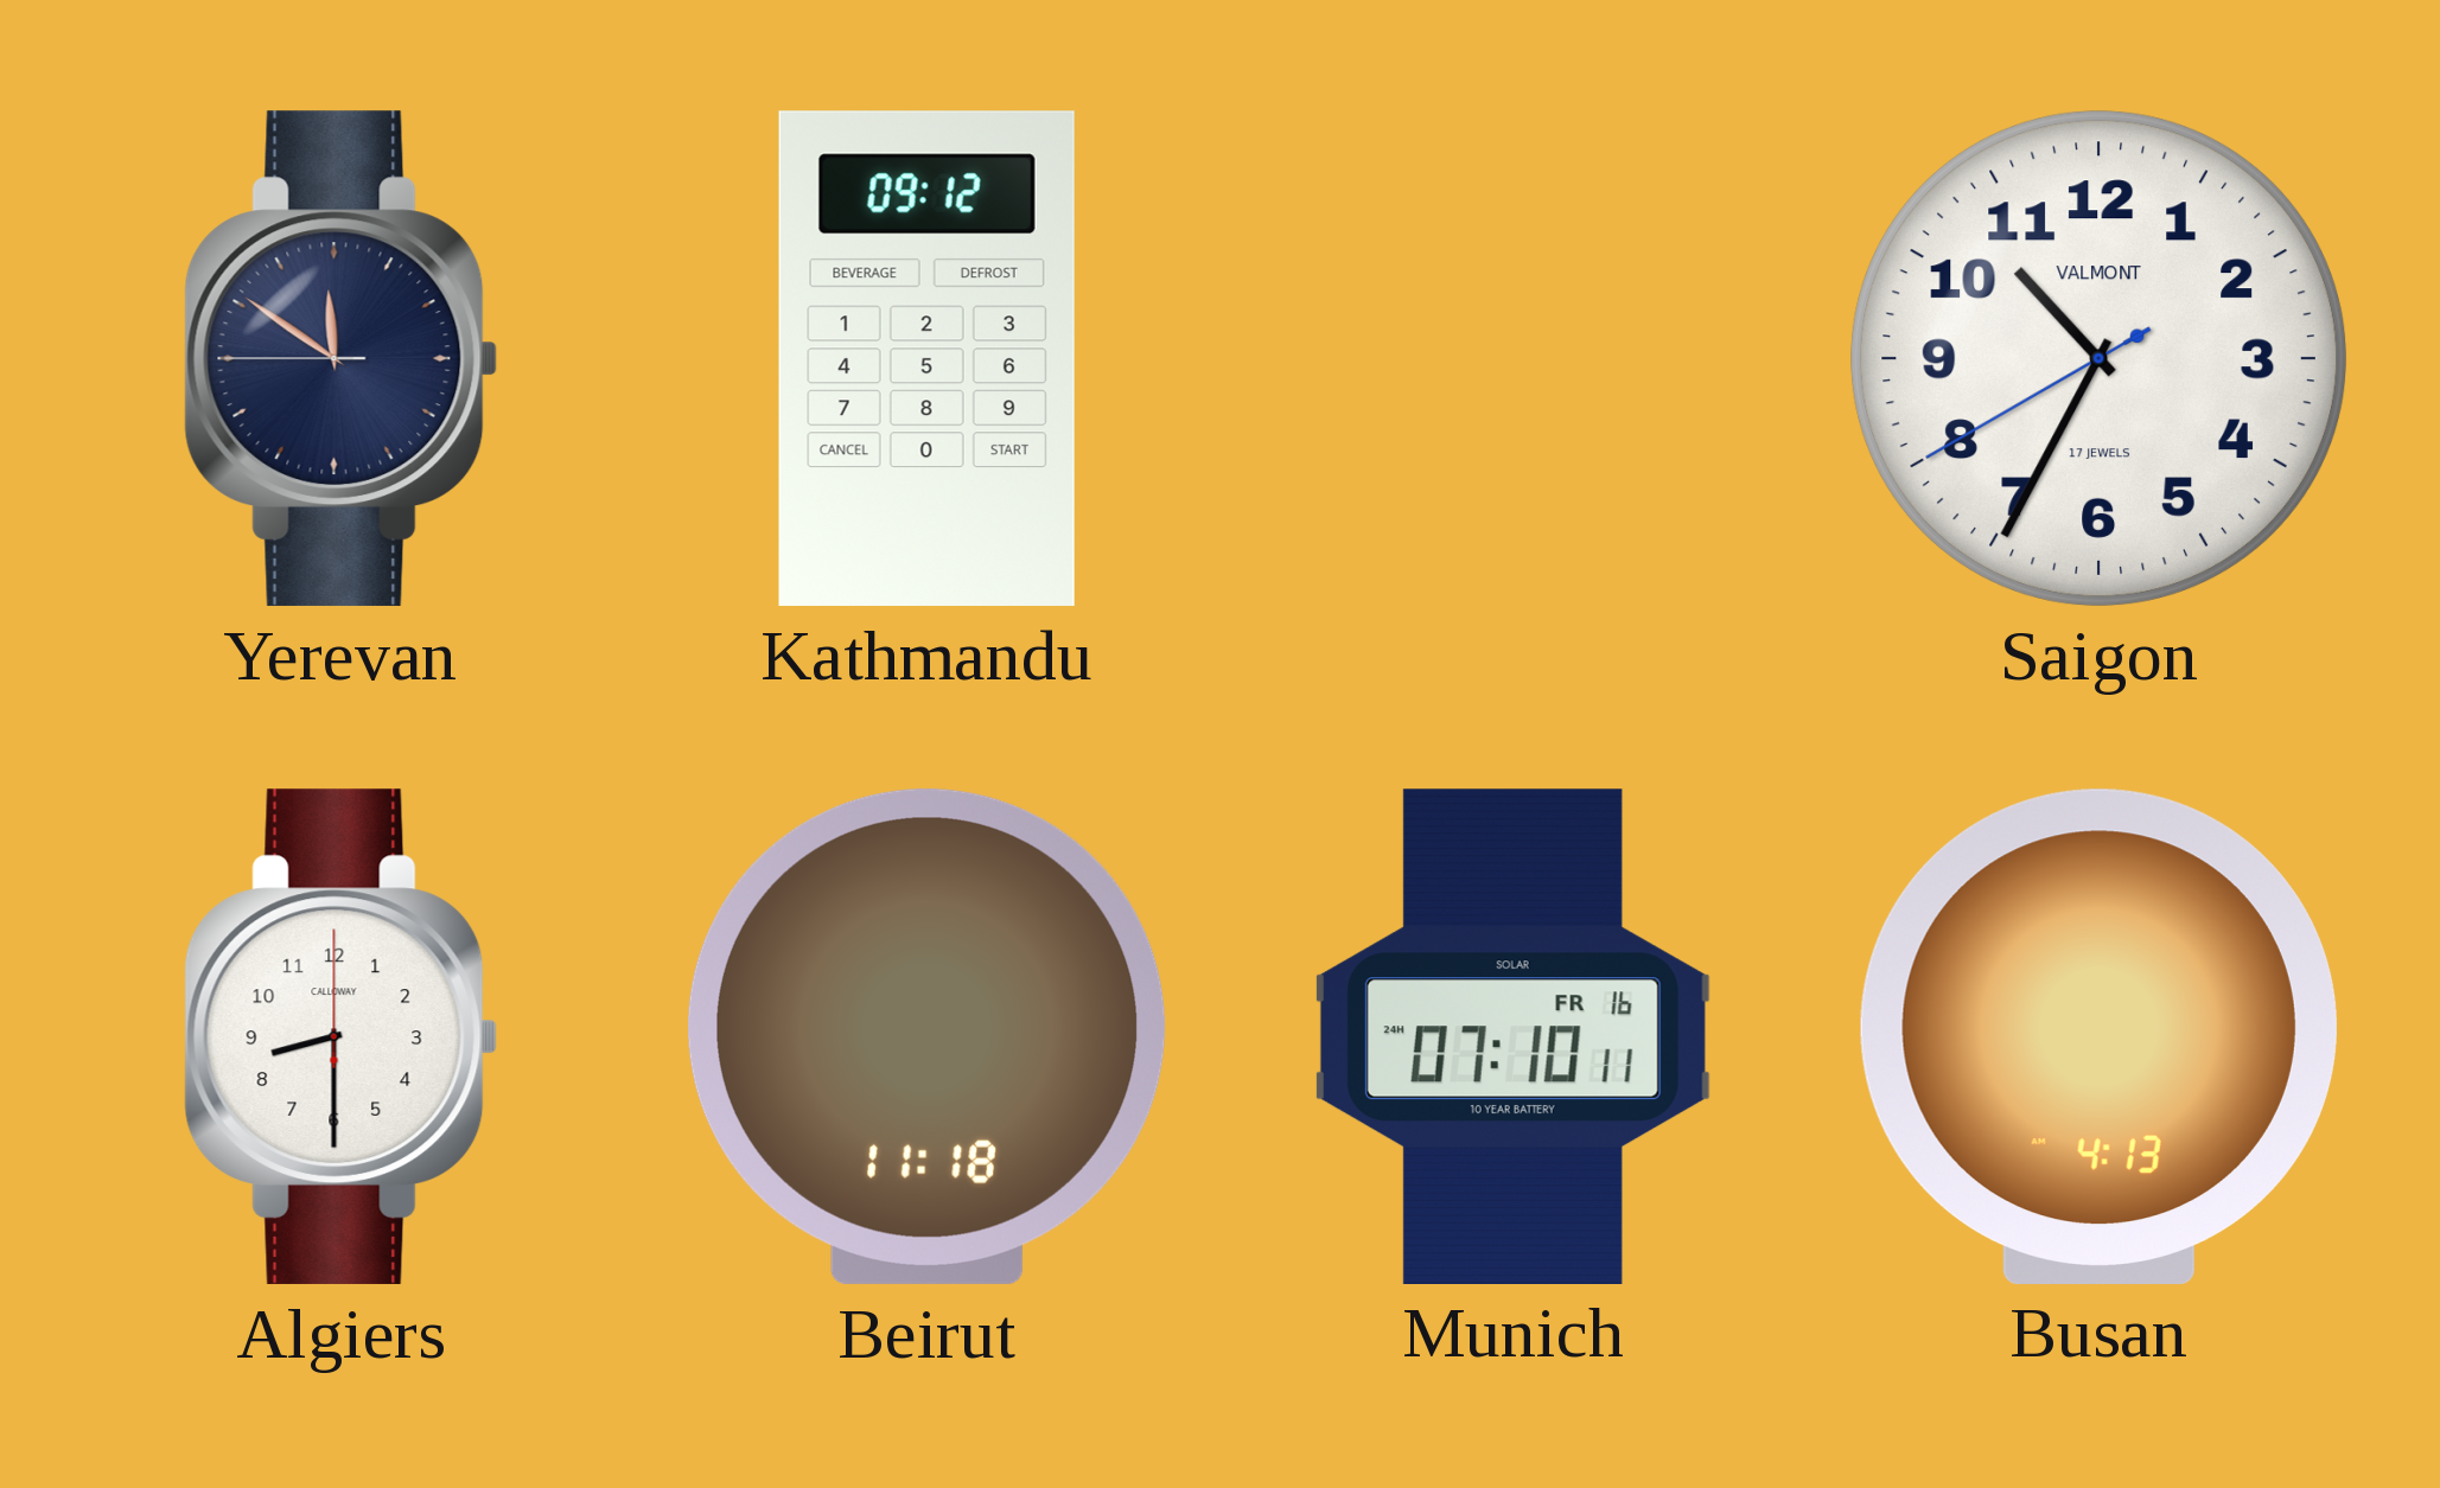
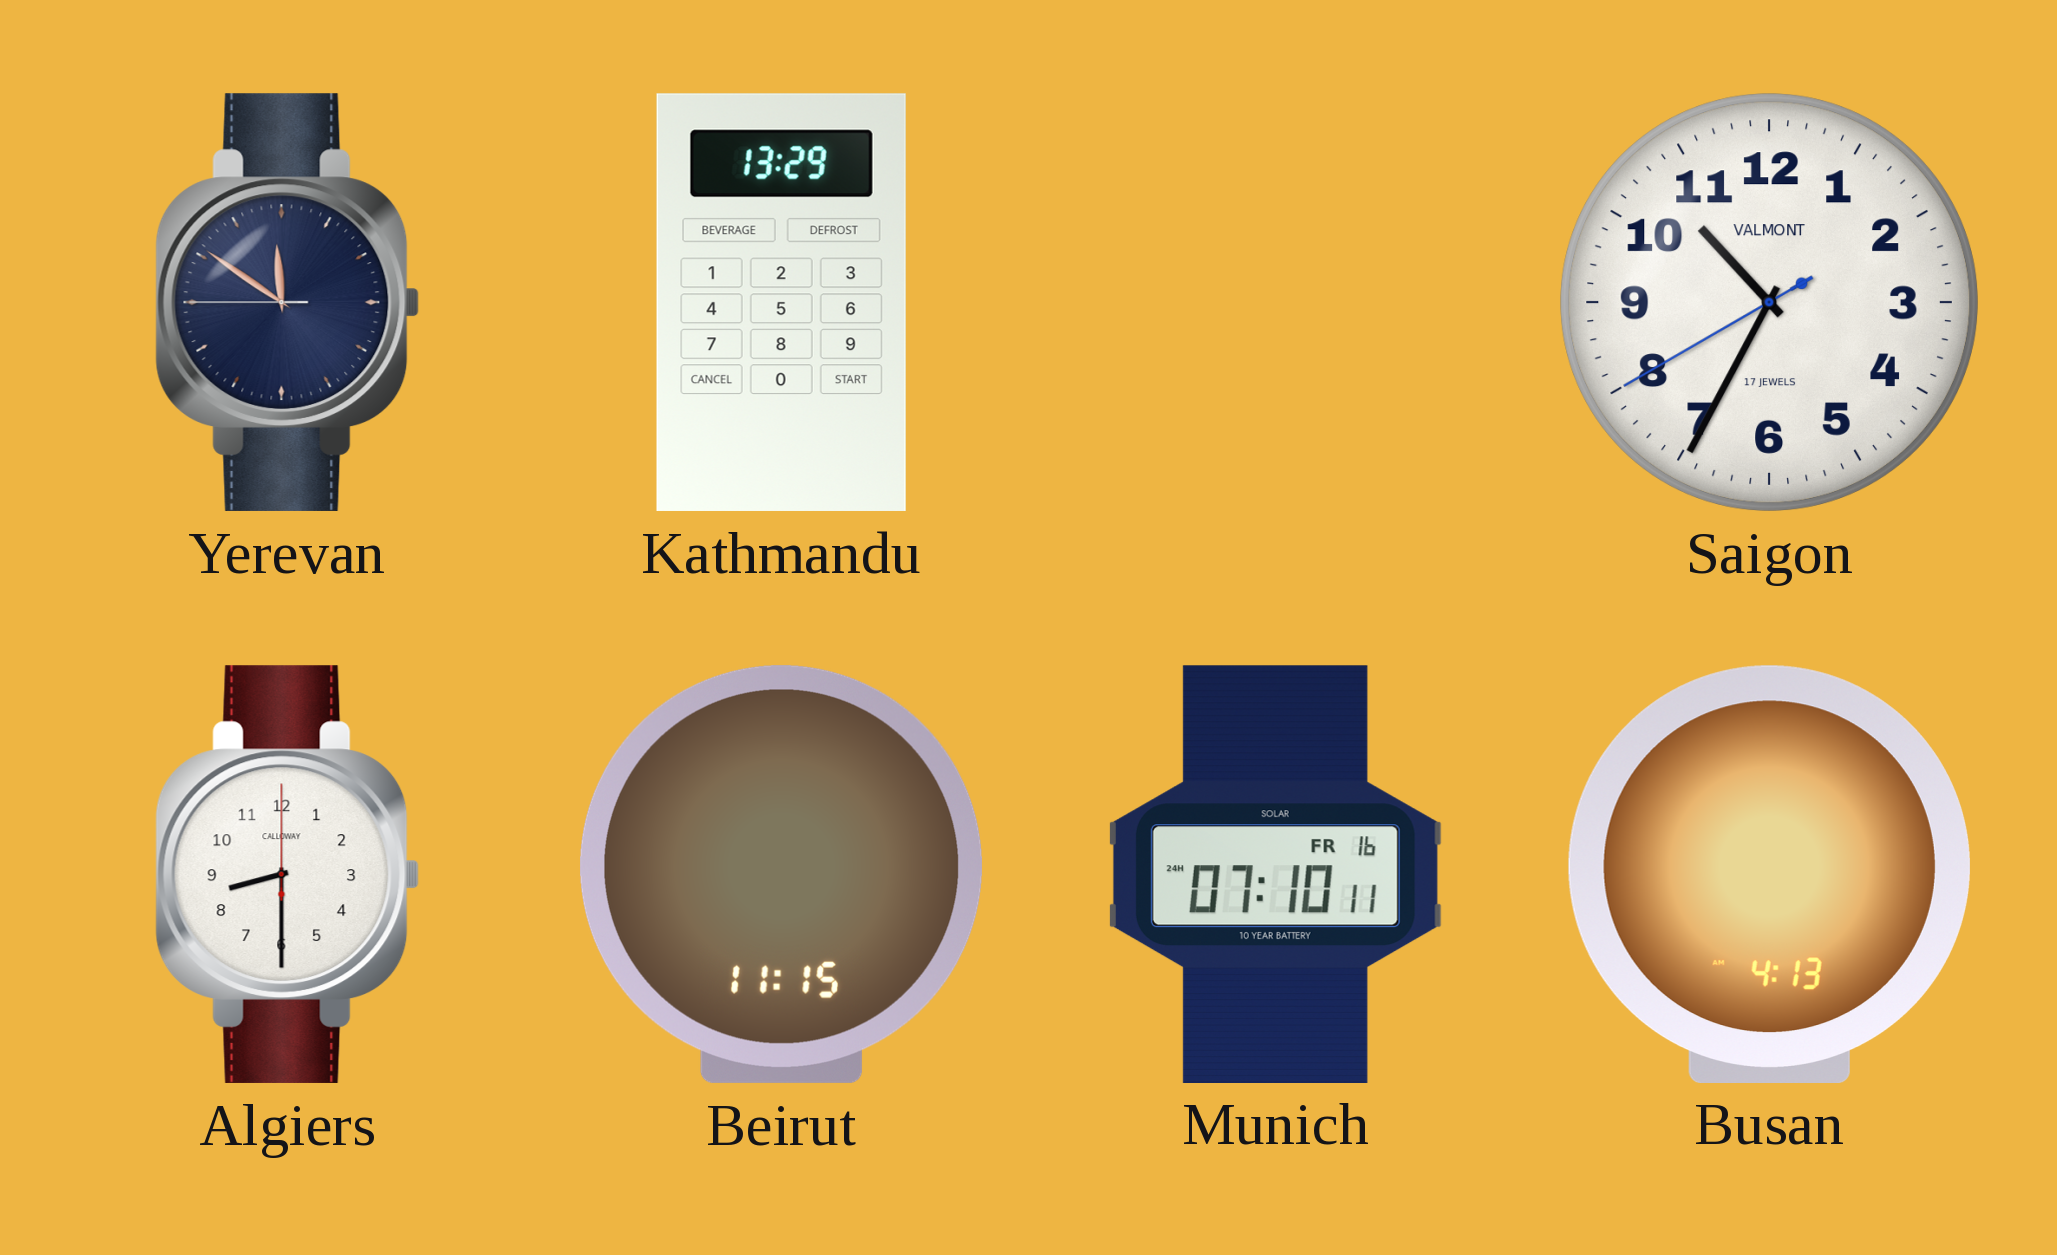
Kathmandu: 09:12 -> 13:29 (781, 302)
Beirut: 11:18 -> 11:15 (781, 874)
